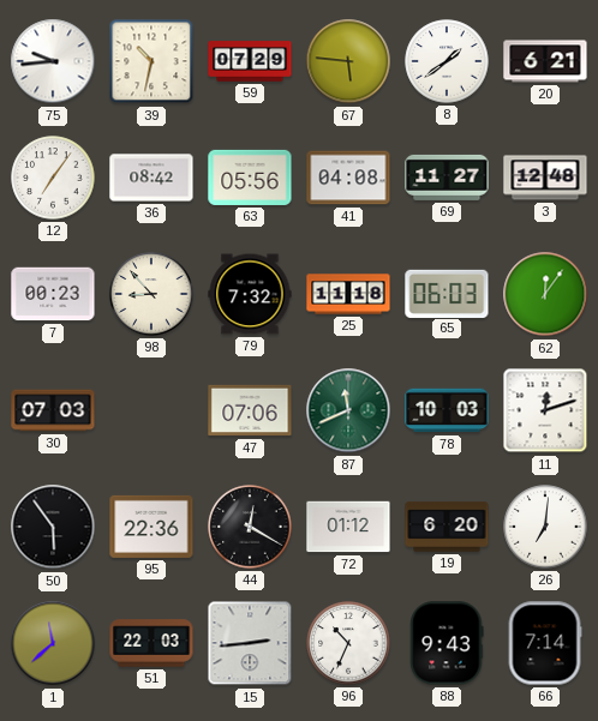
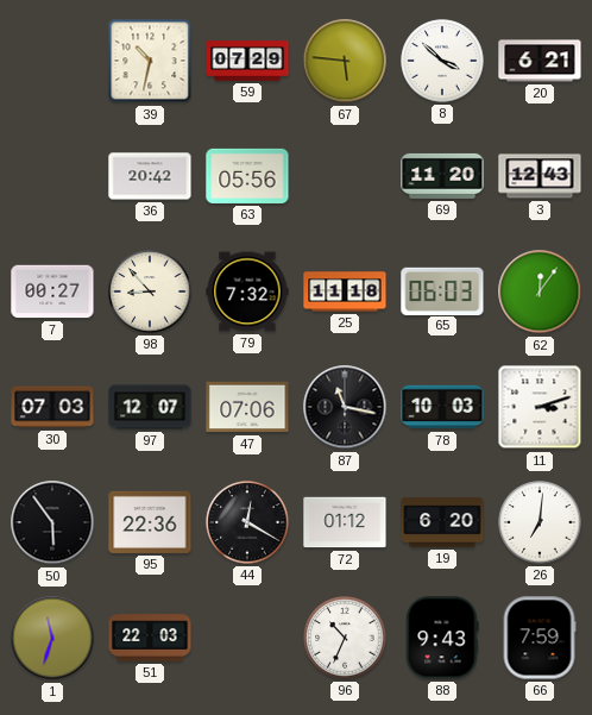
75: 9:44 -> none (53, 61)
8: 1:39 -> 3:52 (442, 61)
12: 7:06 -> none (53, 178)
36: 08:42 -> 20:42 (150, 176)
41: 04:08 -> none (348, 178)
69: 11:27 -> 11:20 (442, 176)
3: 12:48 -> 12:43 (540, 176)
7: 00:23 -> 00:27 (52, 291)
97: none -> 12:07 (150, 407)
87: 11:41 -> 11:17 (345, 407)
87 dial: green -> black (345, 407)
11: 12:12 -> 3:12 (540, 407)
1: 11:38 -> 11:33 (52, 638)
15: 2:44 -> none (250, 643)
66: 7:14 -> 7:59 (540, 638)
